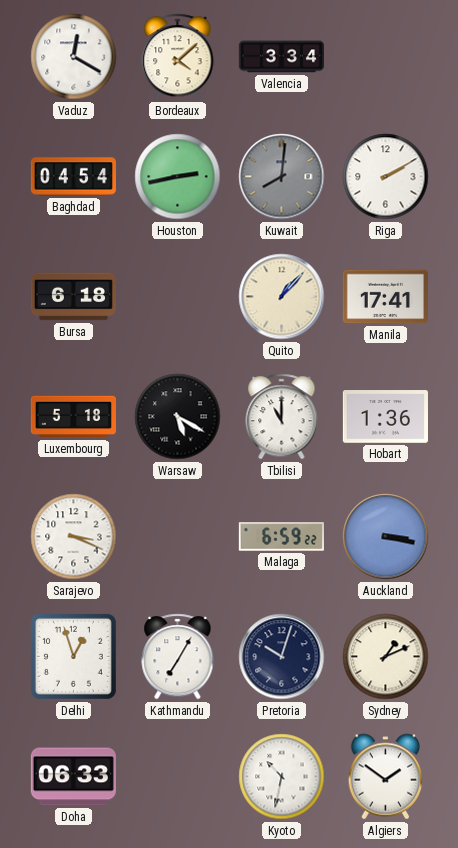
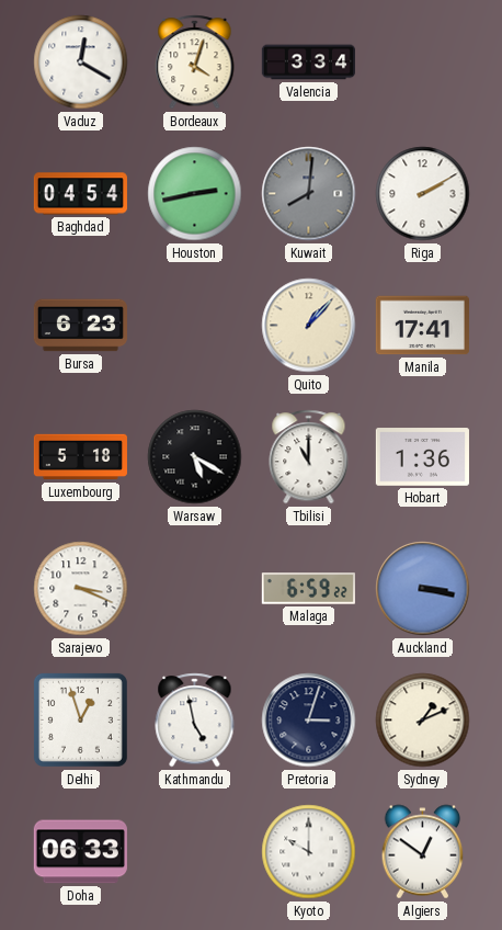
Bordeaux: 4:08 -> 4:03 (195, 63)
Bursa: 6:18 -> 6:23 (80, 326)
Kathmandu: 7:05 -> 4:58 (195, 721)
Pretoria: 10:03 -> 3:03 (309, 721)
Kyoto: 10:32 -> 10:00 (309, 852)
Algiers: 1:51 -> 12:51 (423, 852)
